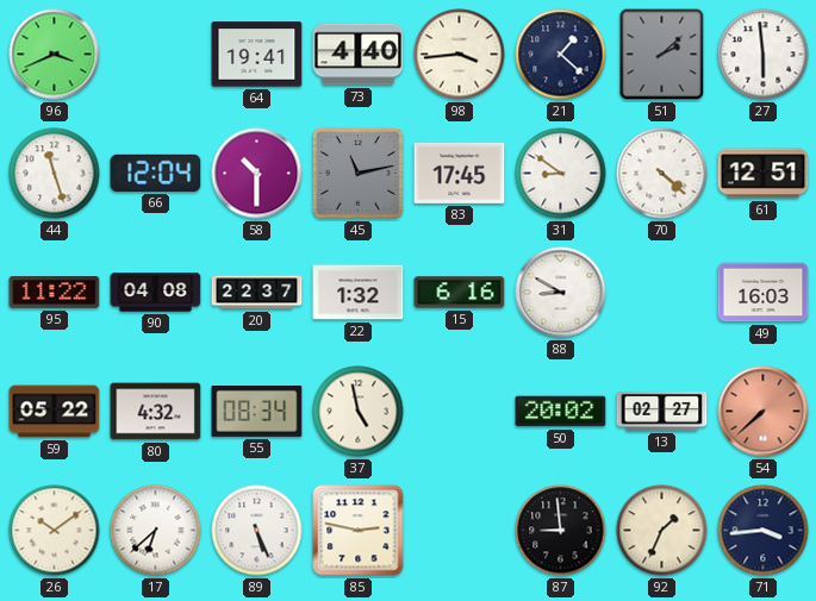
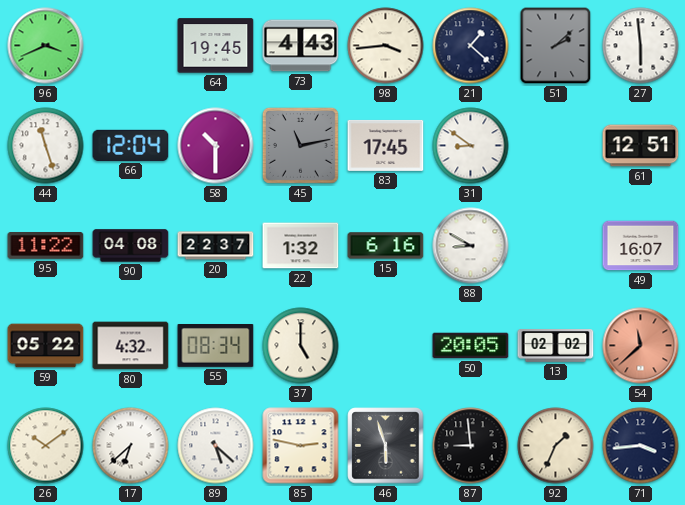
64: 19:41 -> 19:45 (216, 46)
73: 4:40 -> 4:43 (301, 46)
70: 4:22 -> none (662, 174)
49: 16:03 -> 16:07 (641, 246)
37: 4:58 -> 5:00 (301, 346)
50: 20:02 -> 20:05 (471, 346)
13: 02:27 -> 02:02 (556, 346)
54: 7:38 -> 11:38 (641, 346)
89: 5:26 -> 5:22 (216, 446)
46: none -> 5:57 (386, 446)
